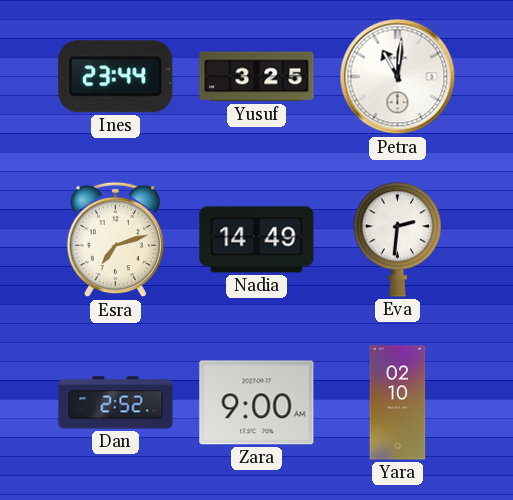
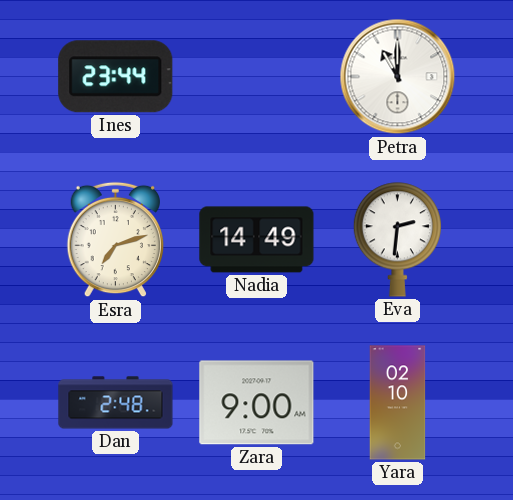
Yusuf: 3:25 -> none (257, 77)
Petra: 11:01 -> 11:00 (398, 77)
Dan: 2:52 -> 2:48 (116, 403)
